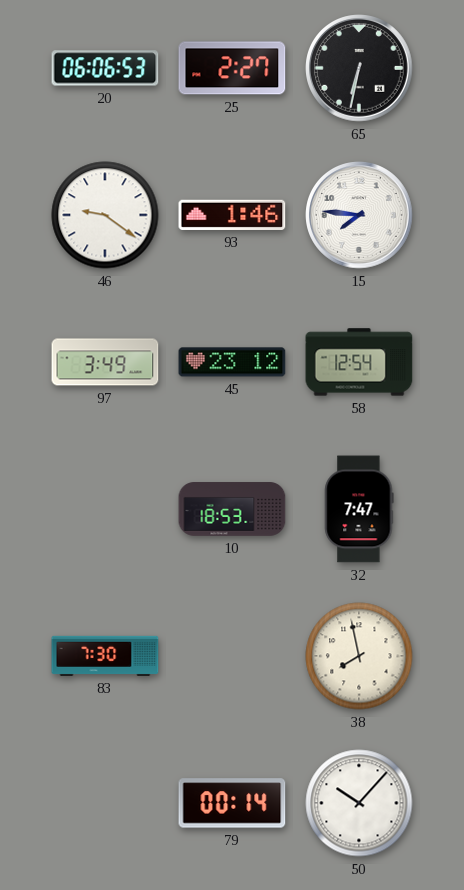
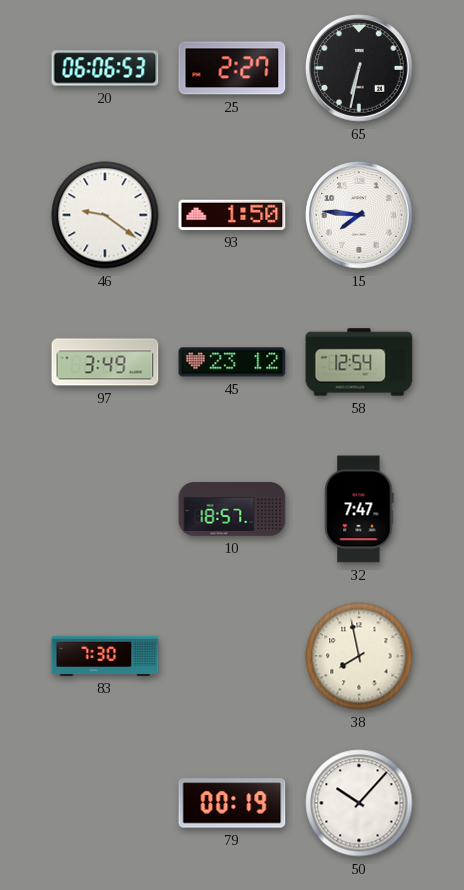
93: 1:46 -> 1:50 (232, 215)
10: 18:53 -> 18:57 (232, 509)
79: 00:14 -> 00:19 (232, 803)
